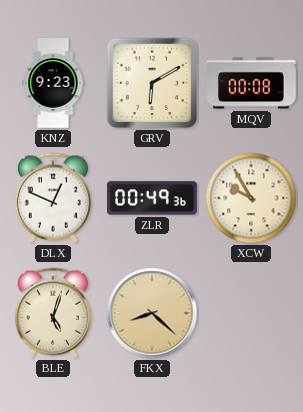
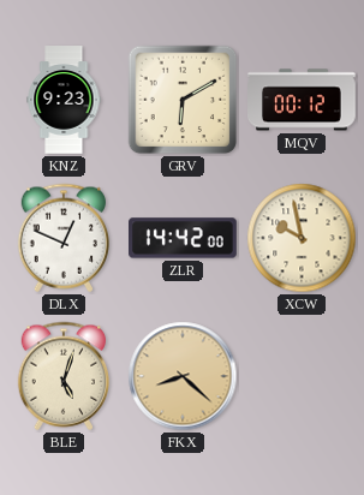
MQV: 00:08 -> 00:12 (303, 100)
ZLR: 00:49 -> 14:42 (183, 238)
XCW: 9:55 -> 9:58 (302, 238)
